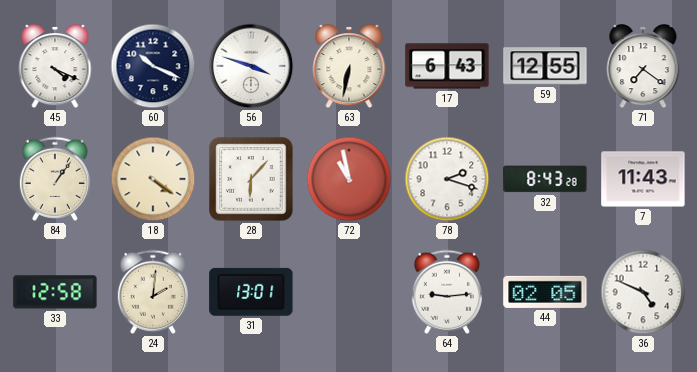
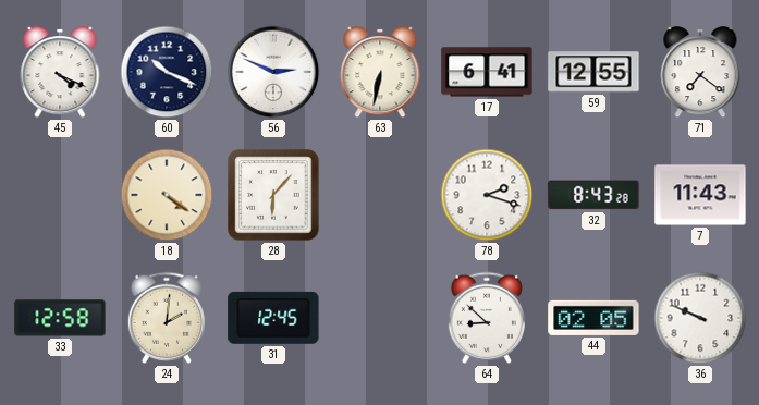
56: 3:48 -> 2:49 (273, 72)
17: 6:43 -> 6:41 (487, 72)
84: 1:06 -> none (55, 179)
72: 10:58 -> none (349, 179)
31: 13:01 -> 12:45 (273, 318)
64: 9:14 -> 8:52 (487, 318)
36: 4:49 -> 9:49 (700, 318)
